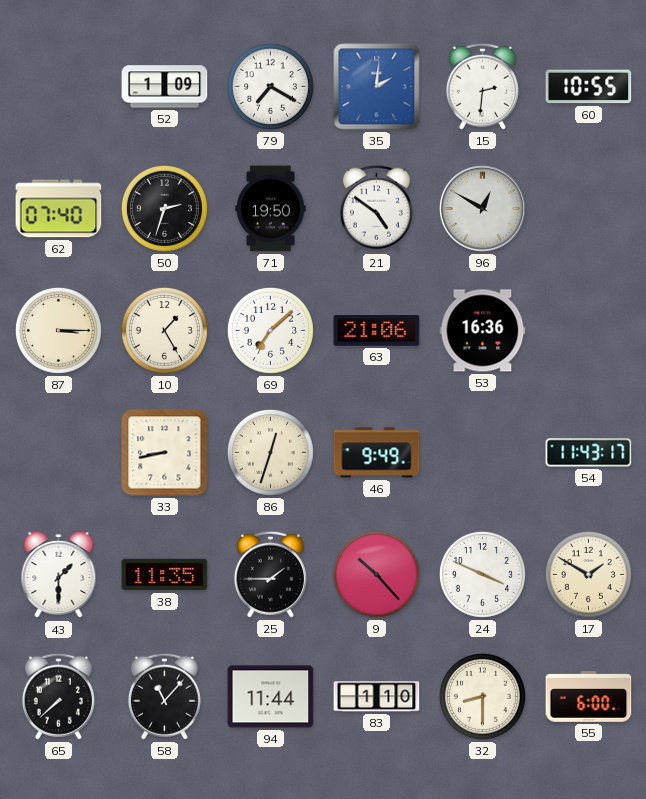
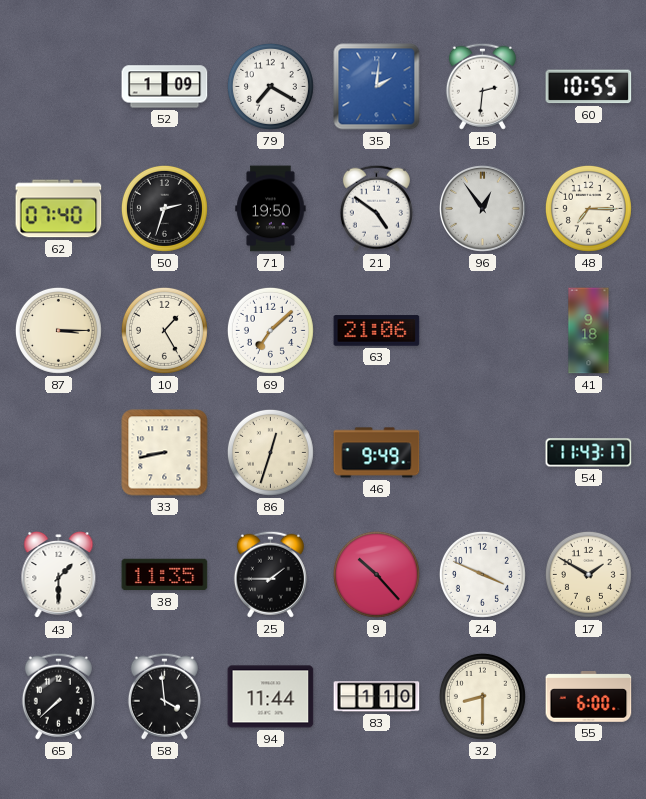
96: 12:50 -> 12:54 (482, 208)
48: none -> 7:15 (588, 208)
53: 16:36 -> none (483, 331)
41: none -> 9:18 (589, 331)
58: 11:07 -> 3:59 (164, 696)
